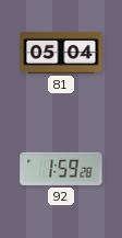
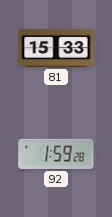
81: 05:04 -> 15:33 (56, 48)
